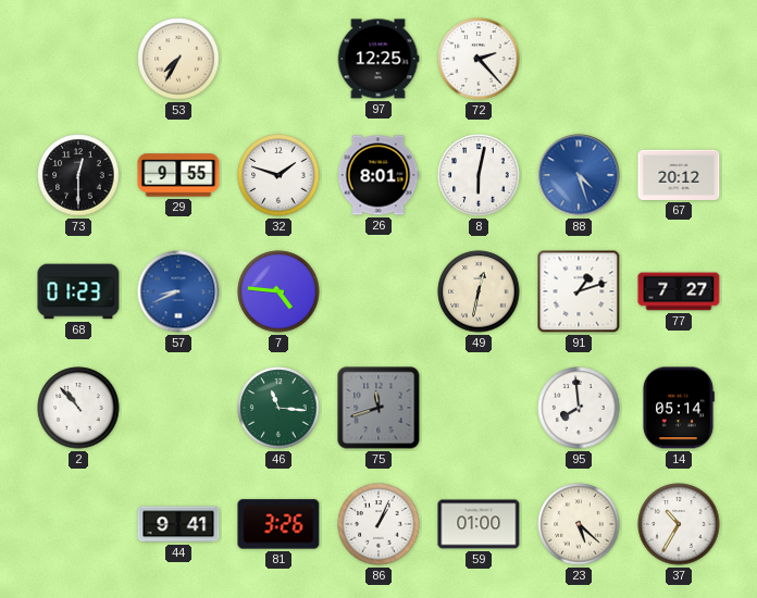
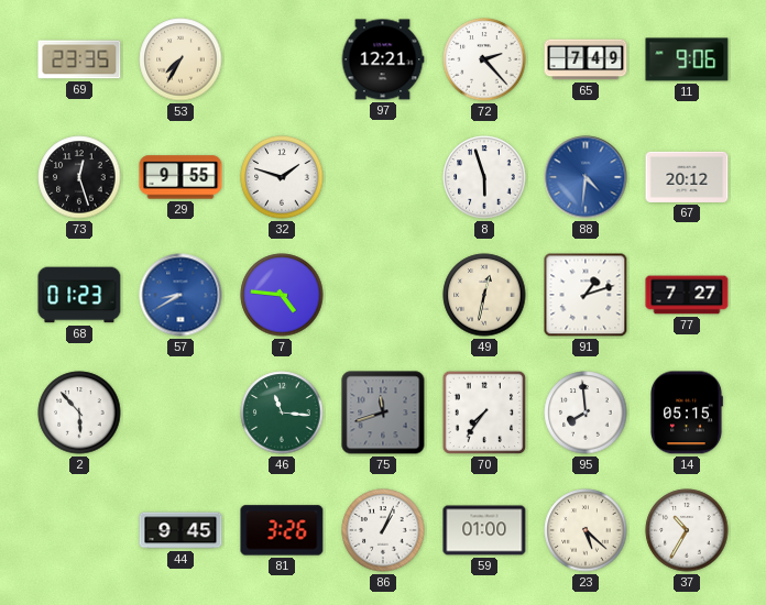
69: none -> 23:35 (79, 59)
97: 12:25 -> 12:21 (383, 59)
65: none -> 7:49 (586, 59)
11: none -> 9:06 (687, 59)
73: 12:30 -> 12:27 (79, 177)
26: 8:01 -> none (378, 175)
8: 6:02 -> 5:57 (484, 177)
88: 4:27 -> 4:31 (586, 177)
57: 8:41 -> 8:40 (180, 295)
2: 10:53 -> 5:53 (79, 413)
70: none -> 7:36 (484, 413)
14: 05:14 -> 05:15 (687, 413)
44: 9:41 -> 9:45 (180, 530)
